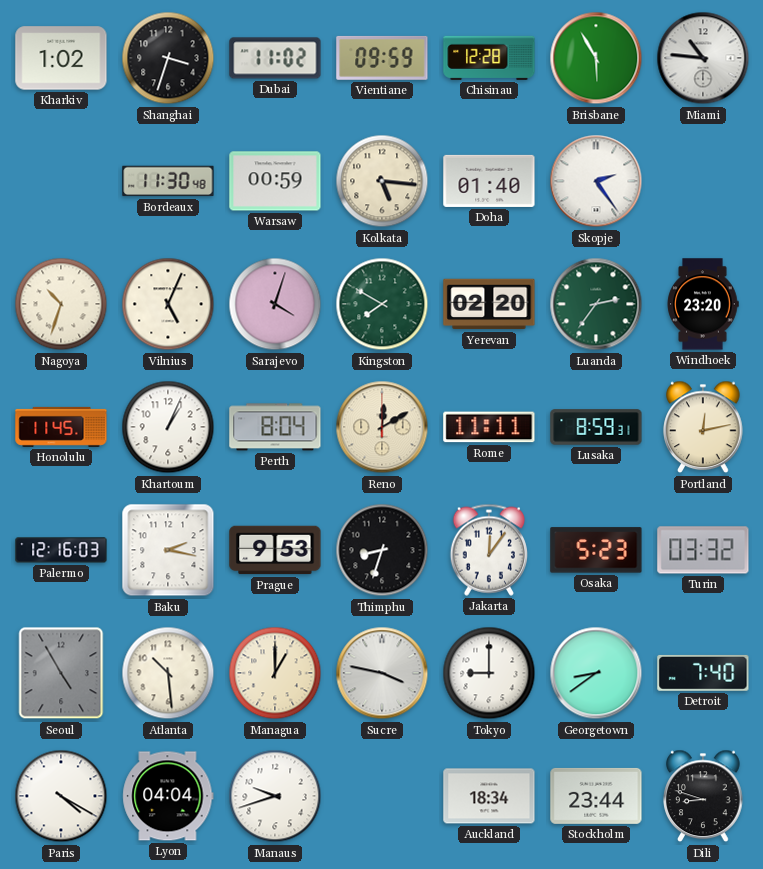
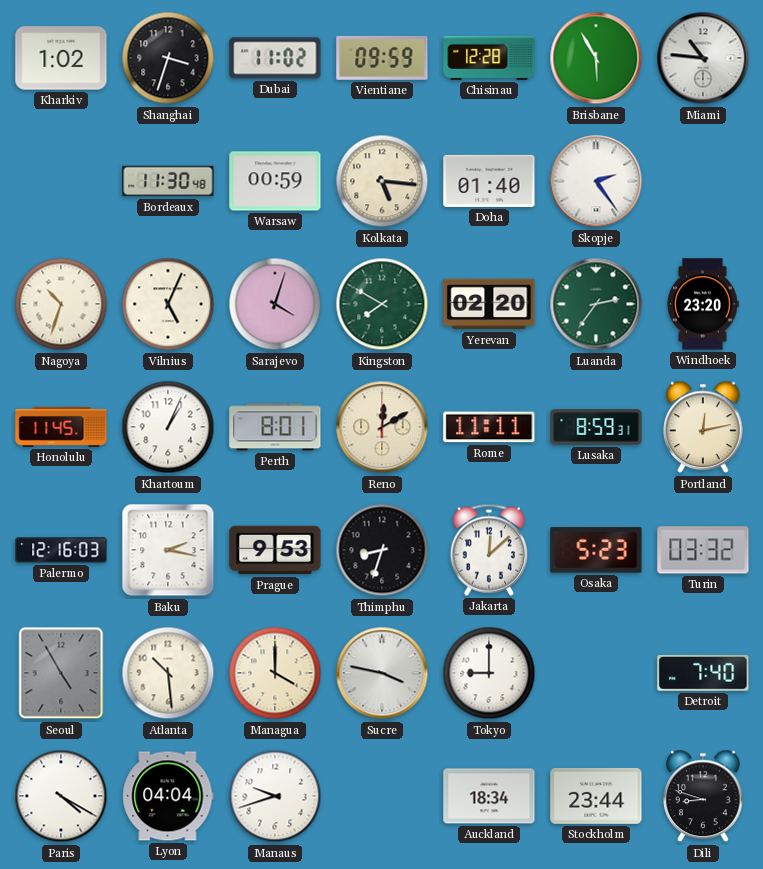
Perth: 8:04 -> 8:01 (275, 427)
Jakarta: 12:06 -> 12:08 (488, 550)
Managua: 1:00 -> 4:00 (275, 673)
Georgetown: 8:39 -> none (596, 673)
